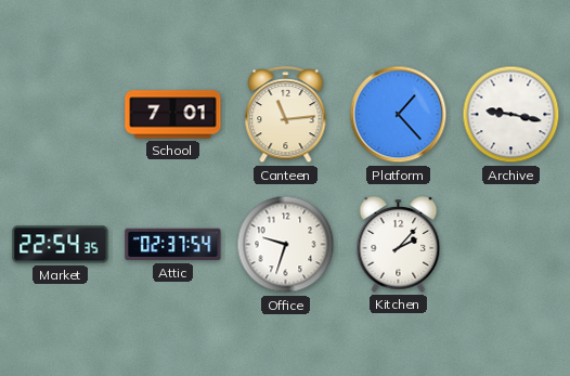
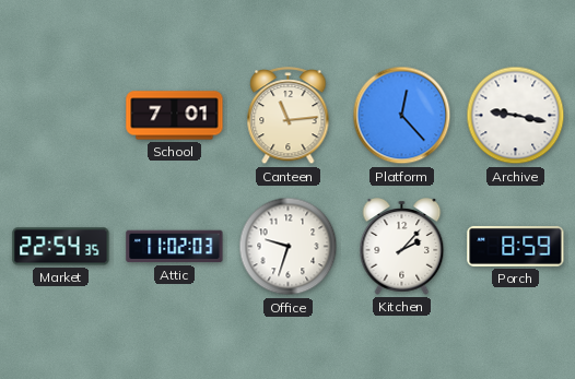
Platform: 1:23 -> 12:23 (402, 116)
Attic: 02:37 -> 11:02 (175, 247)
Porch: none -> 8:59 (516, 246)
